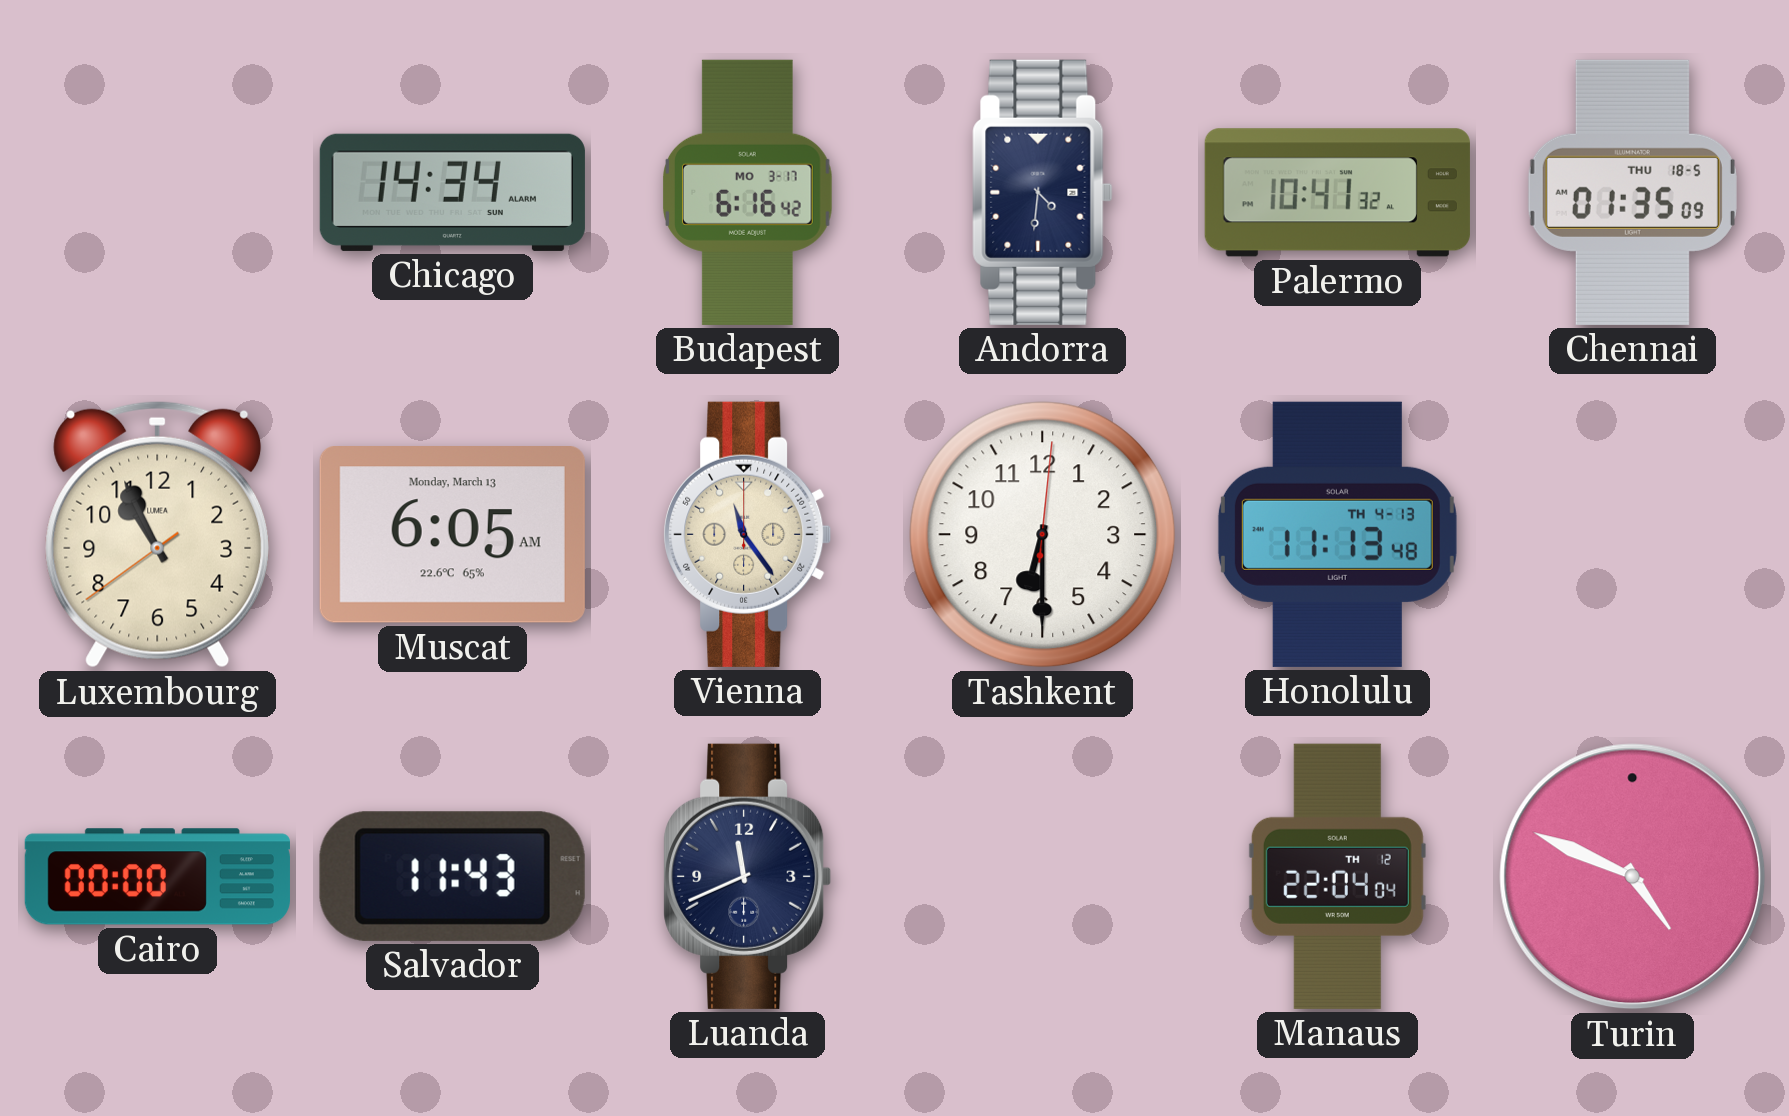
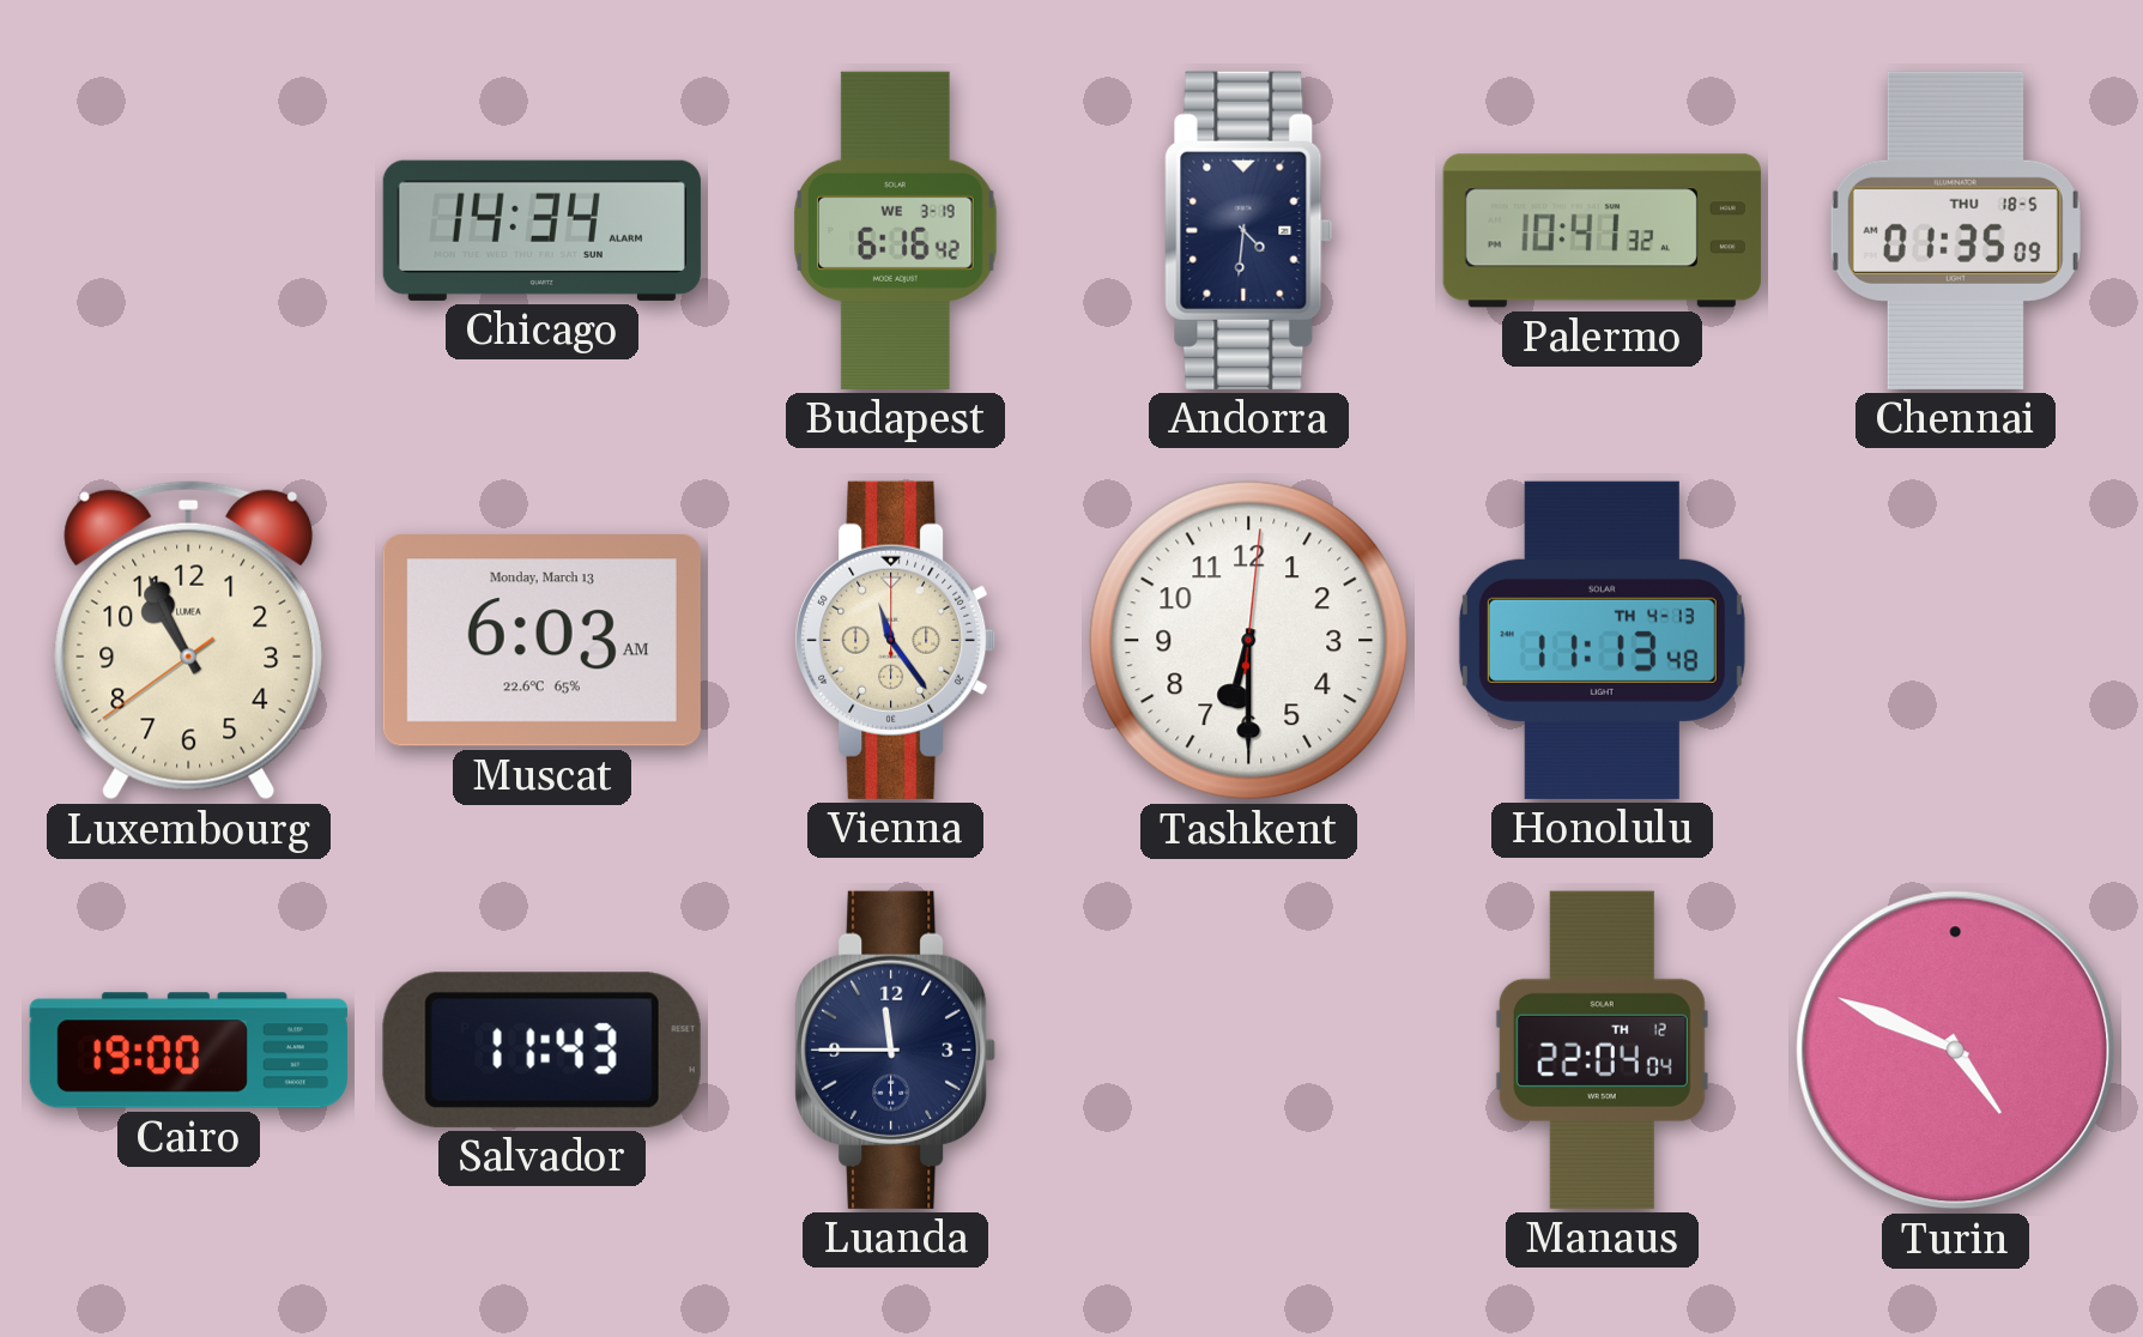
Budapest date: MO 3-17 -> WE 3-19 (896, 230)
Muscat: 6:05 -> 6:03 (541, 641)
Cairo: 00:00 -> 19:00 (188, 1051)
Luanda: 11:41 -> 11:45 (896, 1049)
